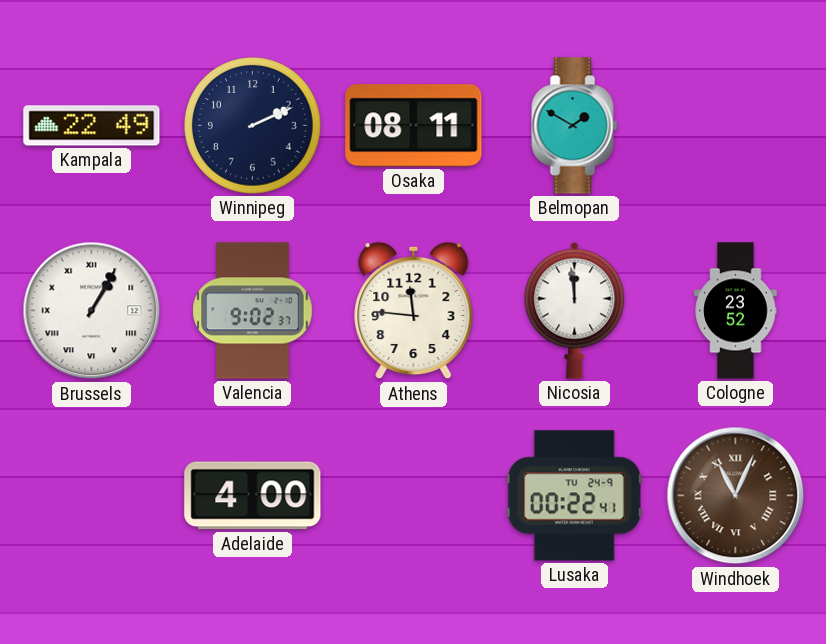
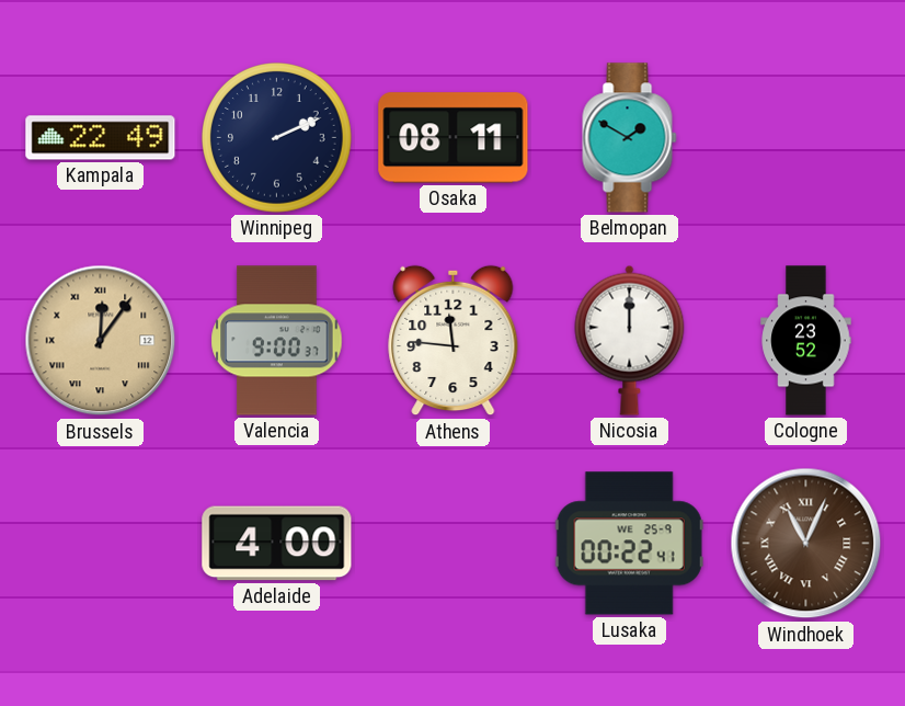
Brussels: 1:05 -> 12:06 (101, 341)
Brussels dial: white -> champagne (101, 341)
Valencia: 9:02 -> 9:00 (277, 341)
Nicosia: 11:59 -> 12:00 (630, 340)
Lusaka date: TU 24-9 -> WE 25-9 (629, 544)
